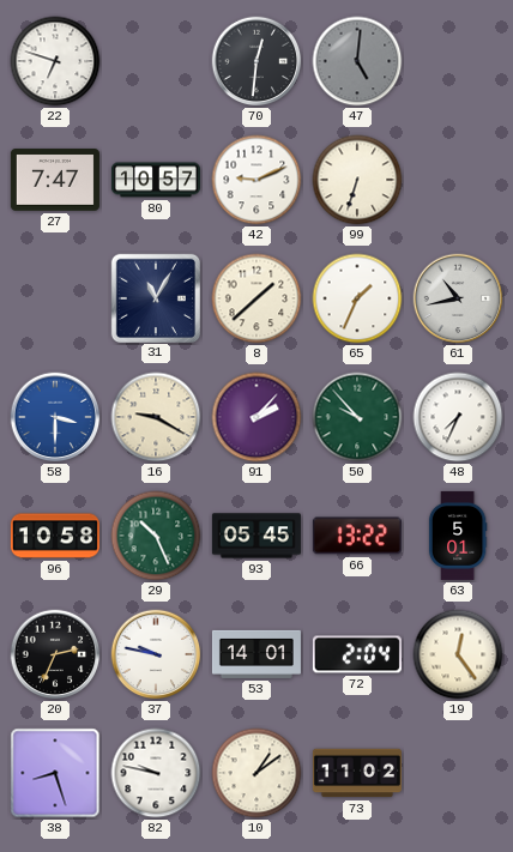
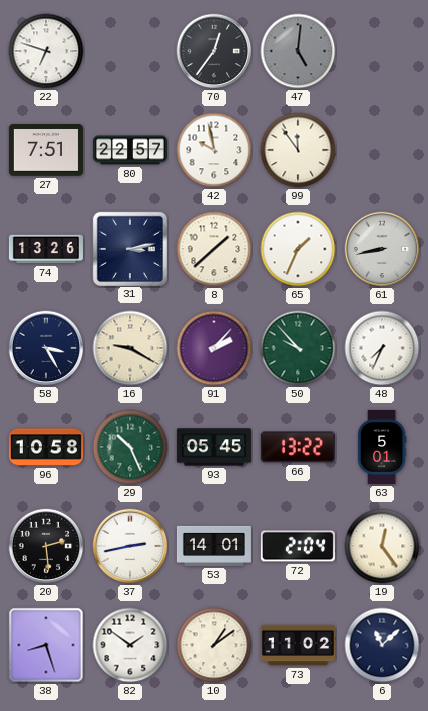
70: 12:31 -> 12:36 (214, 51)
27: 7:47 -> 7:51 (46, 150)
80: 10:57 -> 22:57 (130, 150)
42: 9:11 -> 9:58 (214, 150)
99: 6:33 -> 11:54 (298, 150)
74: none -> 13:26 (46, 249)
31: 11:05 -> 3:13 (129, 248)
61: 10:43 -> 8:43 (382, 249)
58: 3:30 -> 3:25 (46, 348)
58 dial: blue -> navy (46, 348)
20: 2:34 -> 2:29 (46, 546)
37: 9:47 -> 2:43 (130, 546)
82: 9:47 -> 1:51 (130, 645)
6: none -> 11:08 (382, 645)
